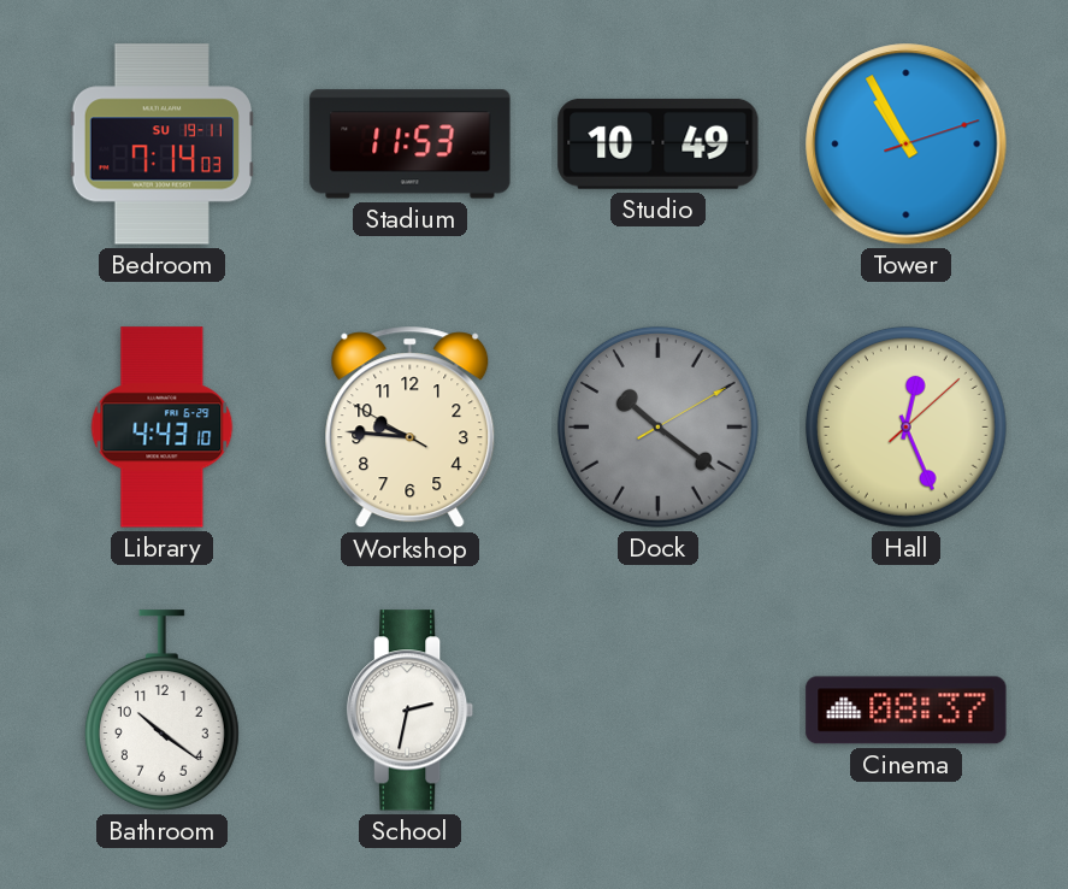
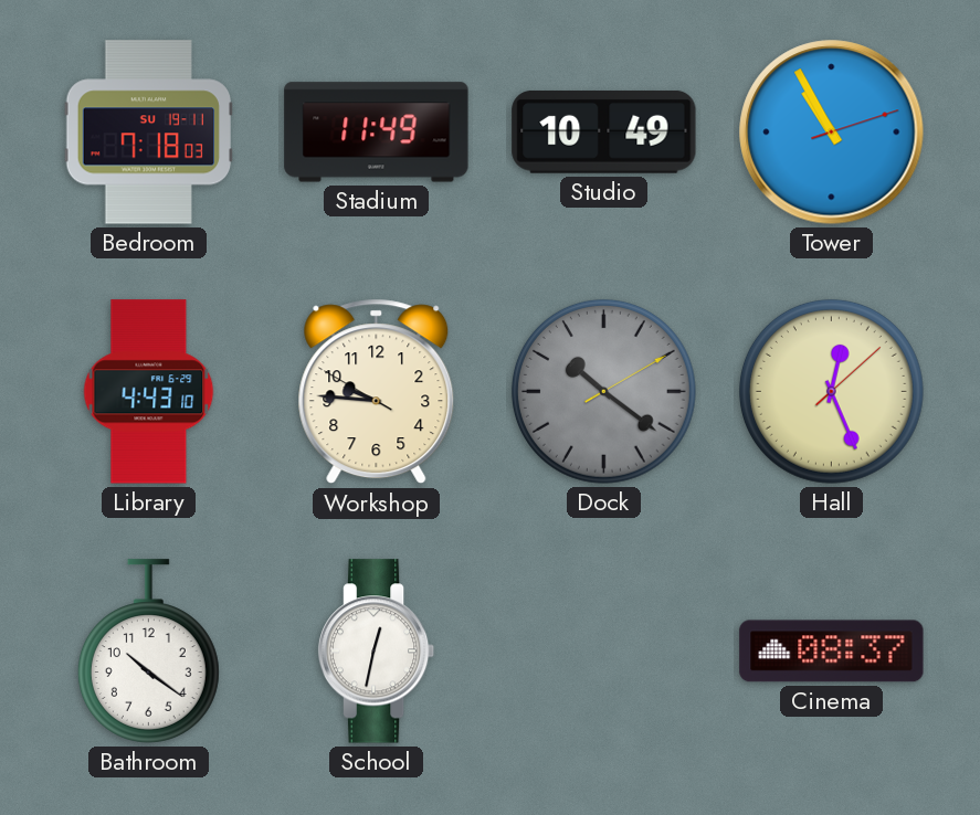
Bedroom: 7:14 -> 7:18 (148, 133)
Stadium: 11:53 -> 11:49 (377, 133)
School: 2:32 -> 12:32 (377, 652)
